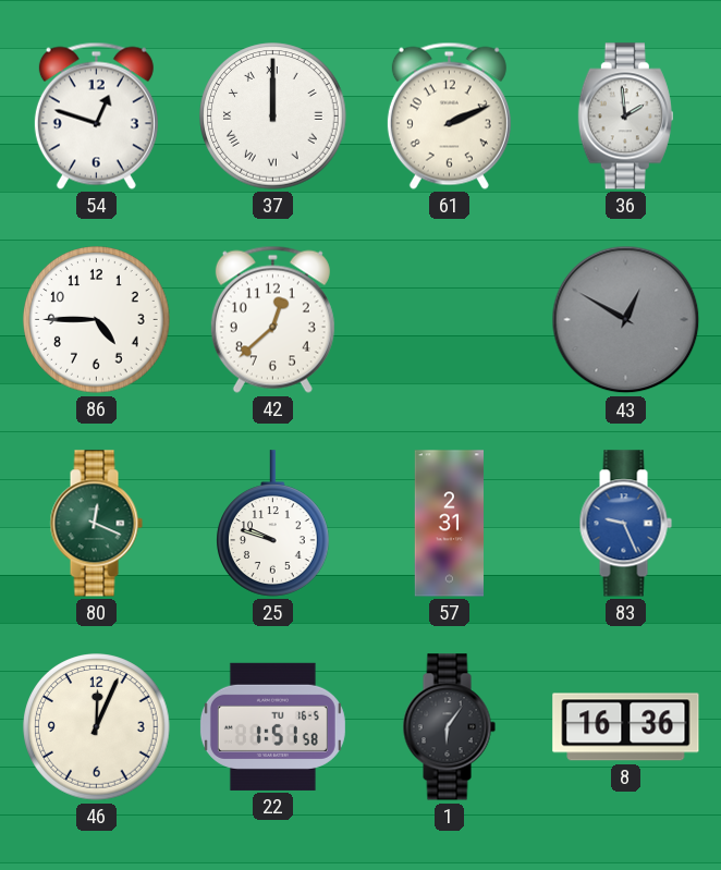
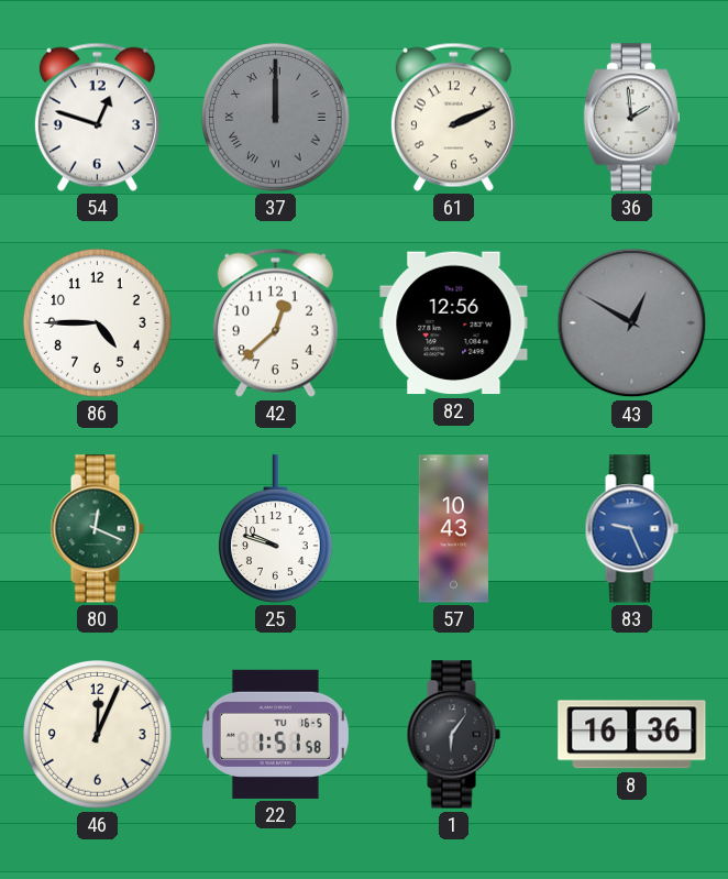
37 dial: white -> grey (276, 118)
82: none -> 12:56 (454, 323)
57: 2:31 -> 10:43 (453, 529)
